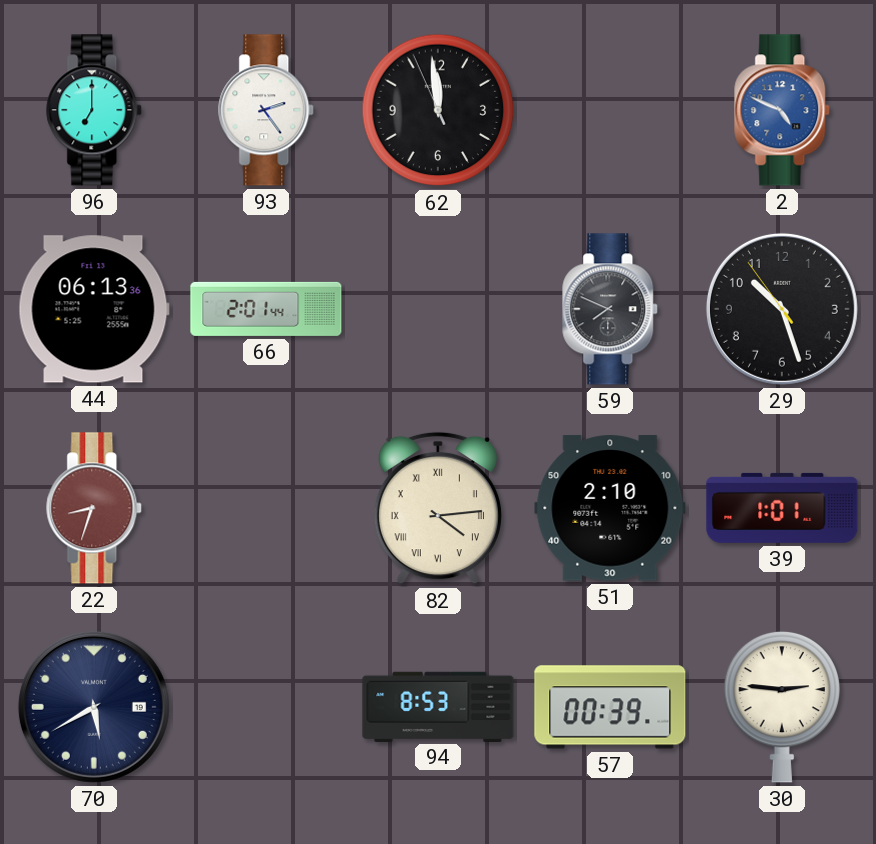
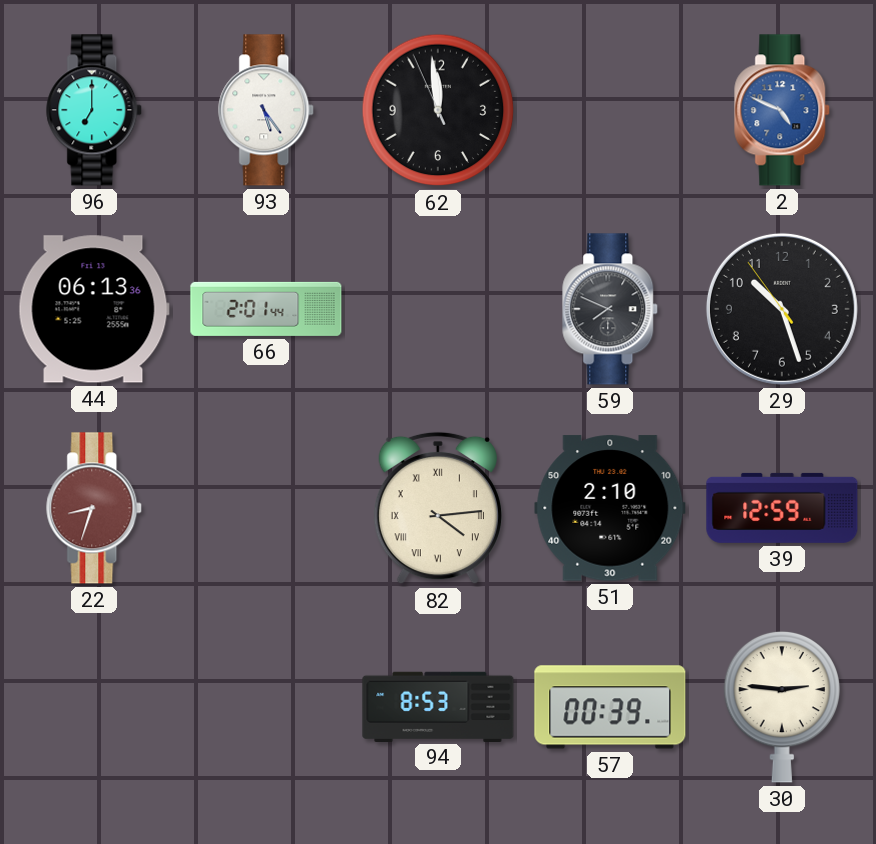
93: 2:24 -> 5:24 (267, 110)
39: 1:01 -> 12:59 (782, 508)
70: 5:40 -> none (94, 707)
